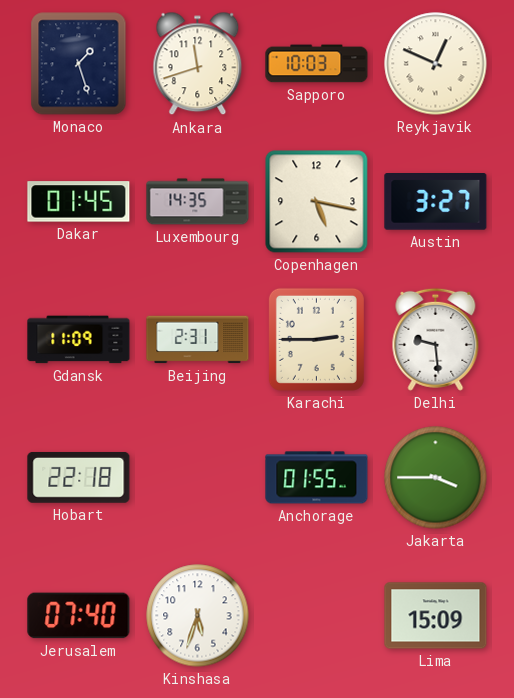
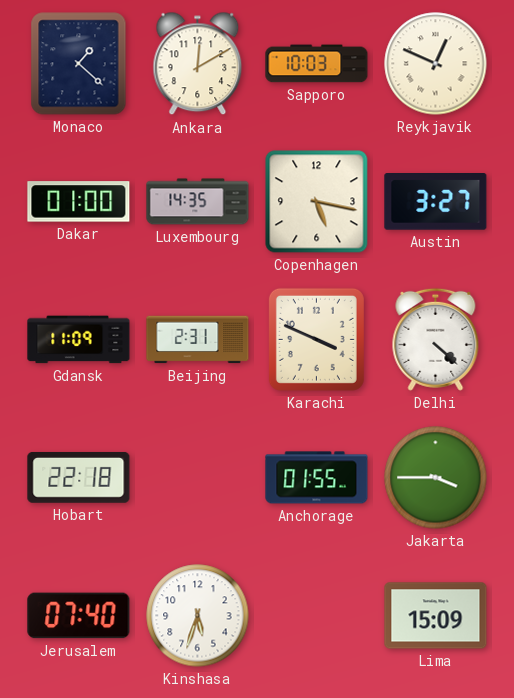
Monaco: 1:27 -> 1:22 (79, 64)
Ankara: 11:42 -> 12:10 (198, 64)
Dakar: 01:45 -> 01:00 (79, 202)
Karachi: 2:45 -> 3:49 (316, 339)
Delhi: 9:29 -> 4:22 (436, 339)
